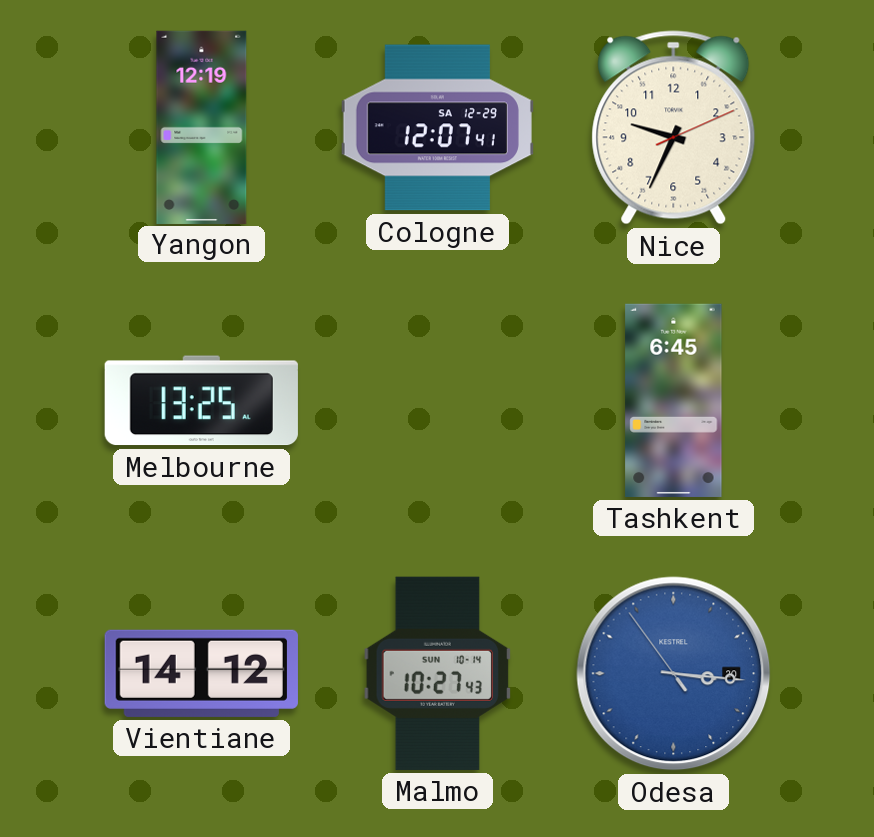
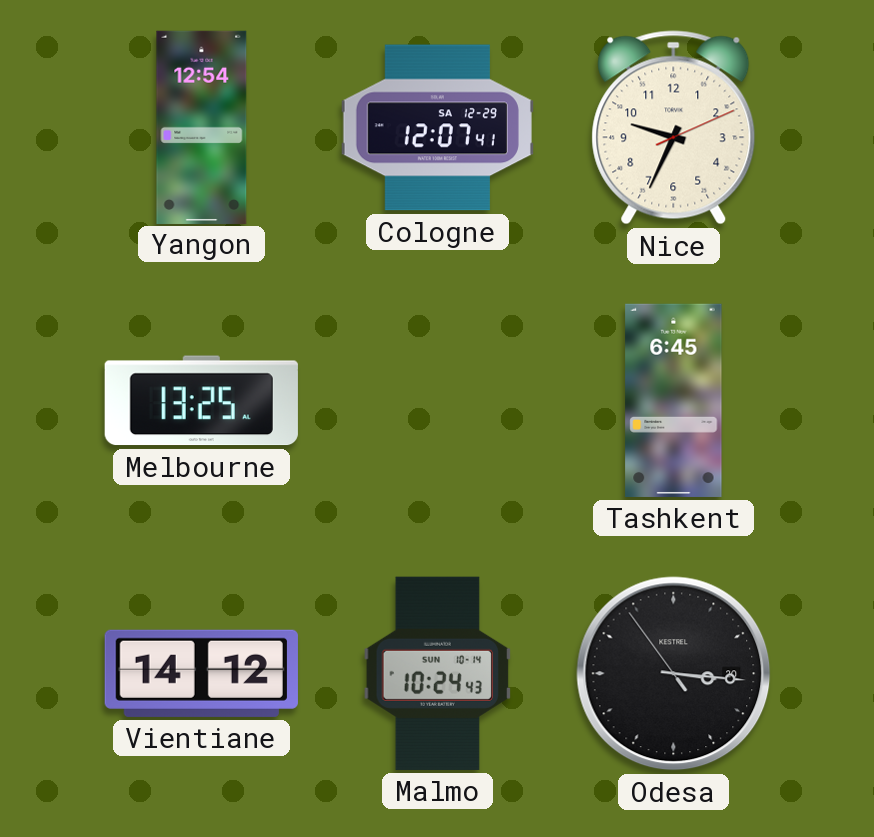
Yangon: 12:19 -> 12:54 (202, 127)
Malmo: 10:27 -> 10:24 (438, 673)
Odesa dial: blue -> black (674, 674)
